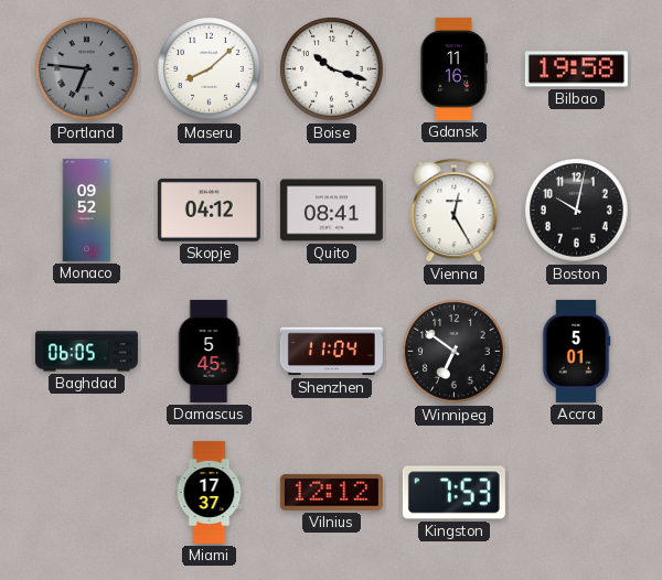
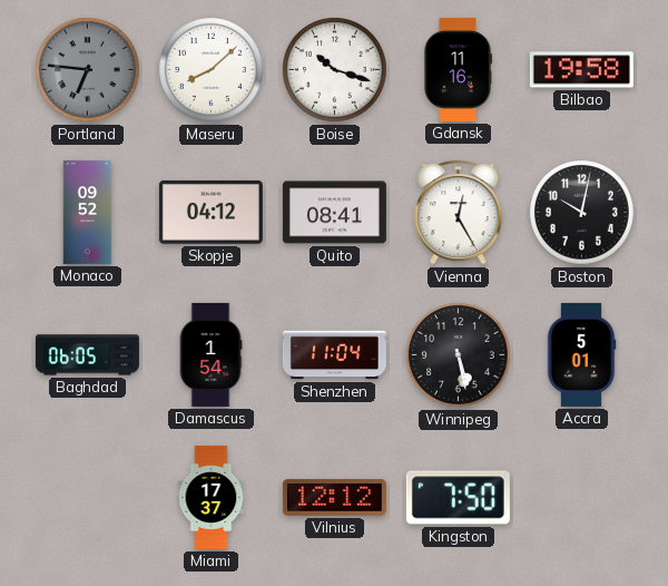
Damascus: 5:45 -> 1:54 (210, 354)
Winnipeg: 6:51 -> 5:28 (459, 355)
Kingston: 7:53 -> 7:50 (458, 498)
